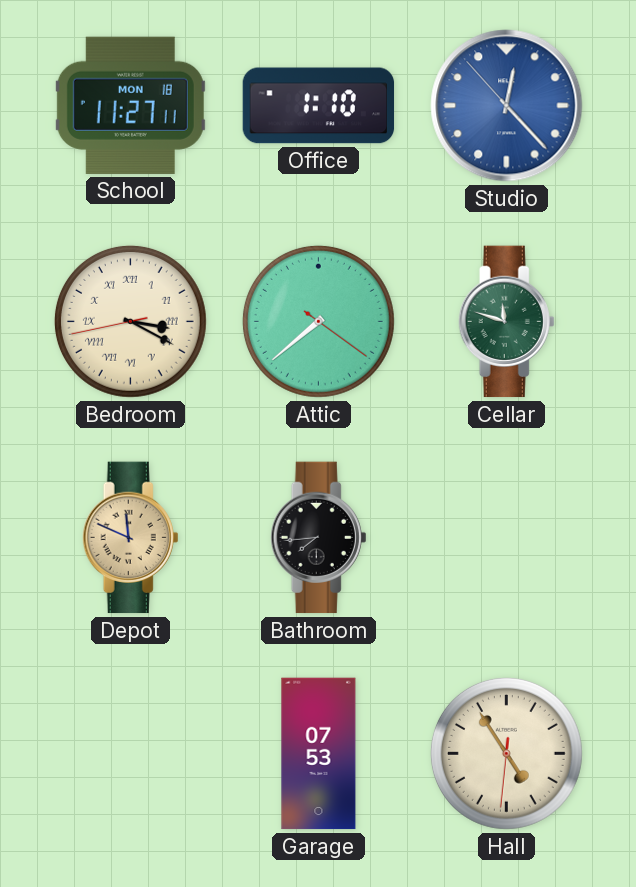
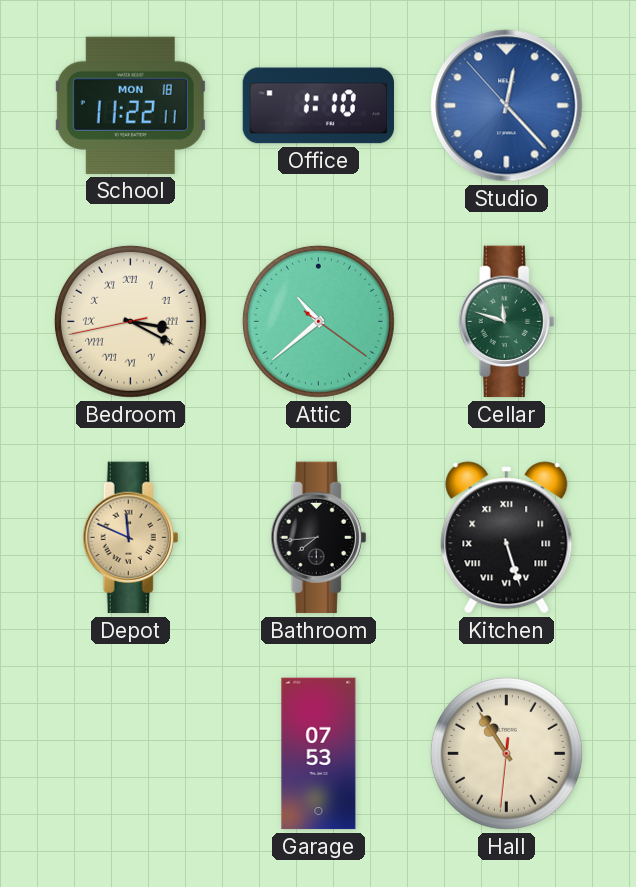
School: 11:27 -> 11:22 (130, 105)
Attic: 7:38 -> 10:38 (318, 321)
Kitchen: none -> 5:27 (507, 538)
Hall: 4:54 -> 10:54 (506, 753)
